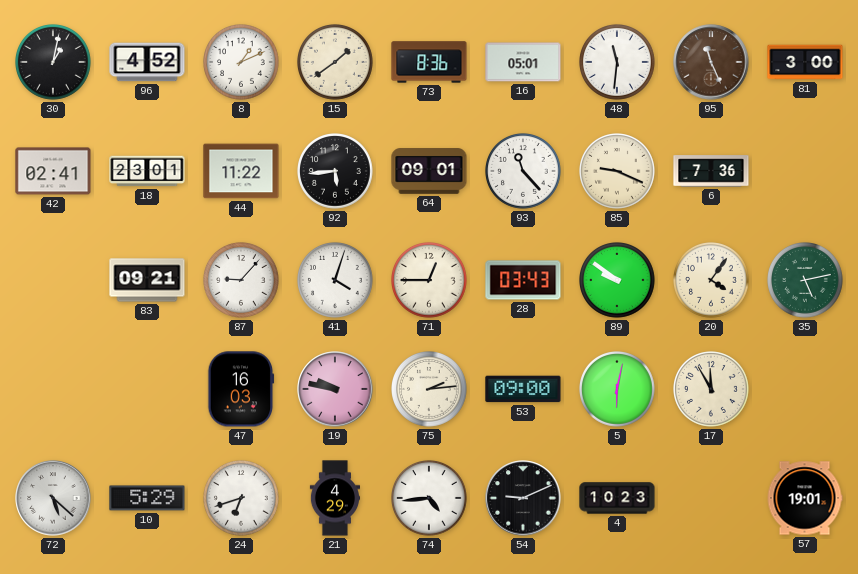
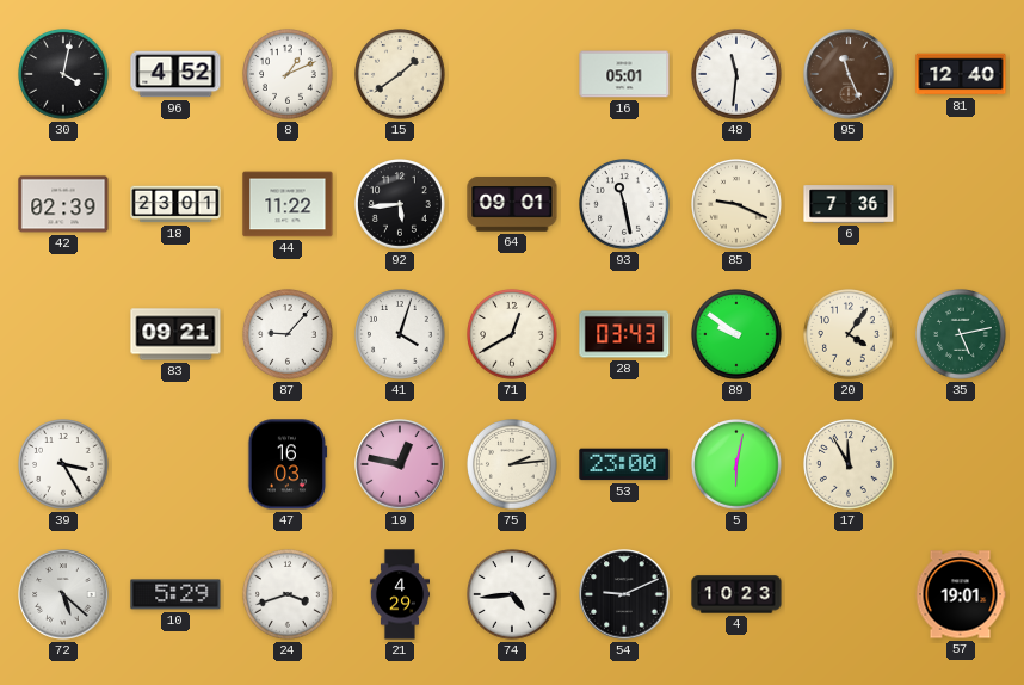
30: 1:02 -> 4:02 (64, 75)
73: 8:36 -> none (429, 62)
81: 3:00 -> 12:40 (961, 74)
42: 02:41 -> 02:39 (63, 204)
93: 11:23 -> 11:28 (625, 205)
71: 12:45 -> 12:40 (513, 335)
39: none -> 3:25 (64, 465)
19: 9:47 -> 12:47 (400, 464)
53: 09:00 -> 23:00 (624, 464)
24: 6:42 -> 3:42 (289, 595)
